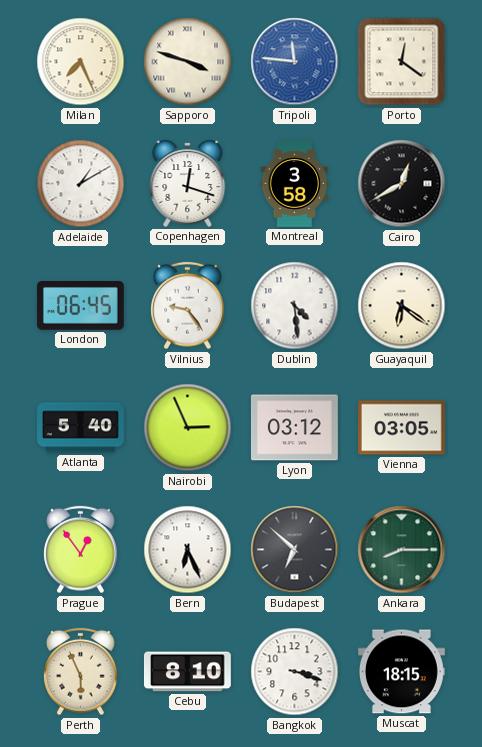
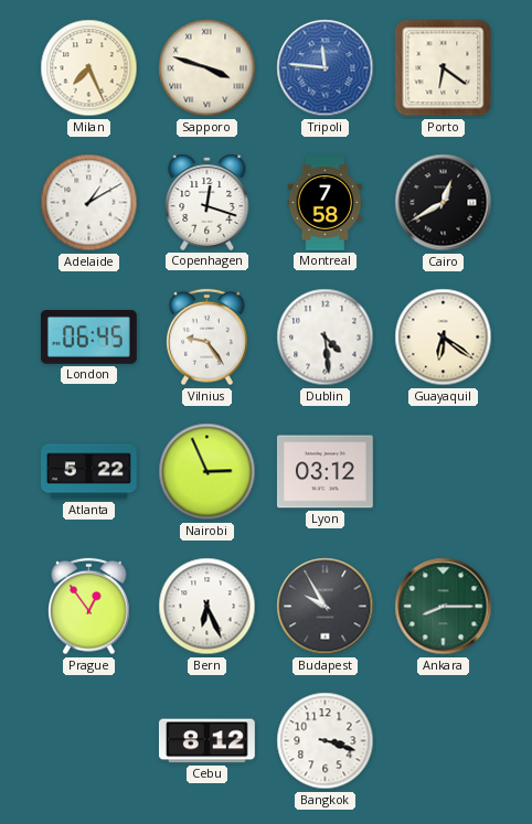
Porto: 12:21 -> 6:21 (444, 68)
Montreal: 3:58 -> 7:58 (326, 203)
Atlanta: 5:40 -> 5:22 (89, 472)
Vienna: 03:05 -> none (402, 428)
Budapest: 6:52 -> 9:55 (326, 607)
Perth: 5:56 -> none (81, 672)
Cebu: 8:10 -> 8:12 (206, 741)
Muscat: 18:15 -> none (402, 672)
